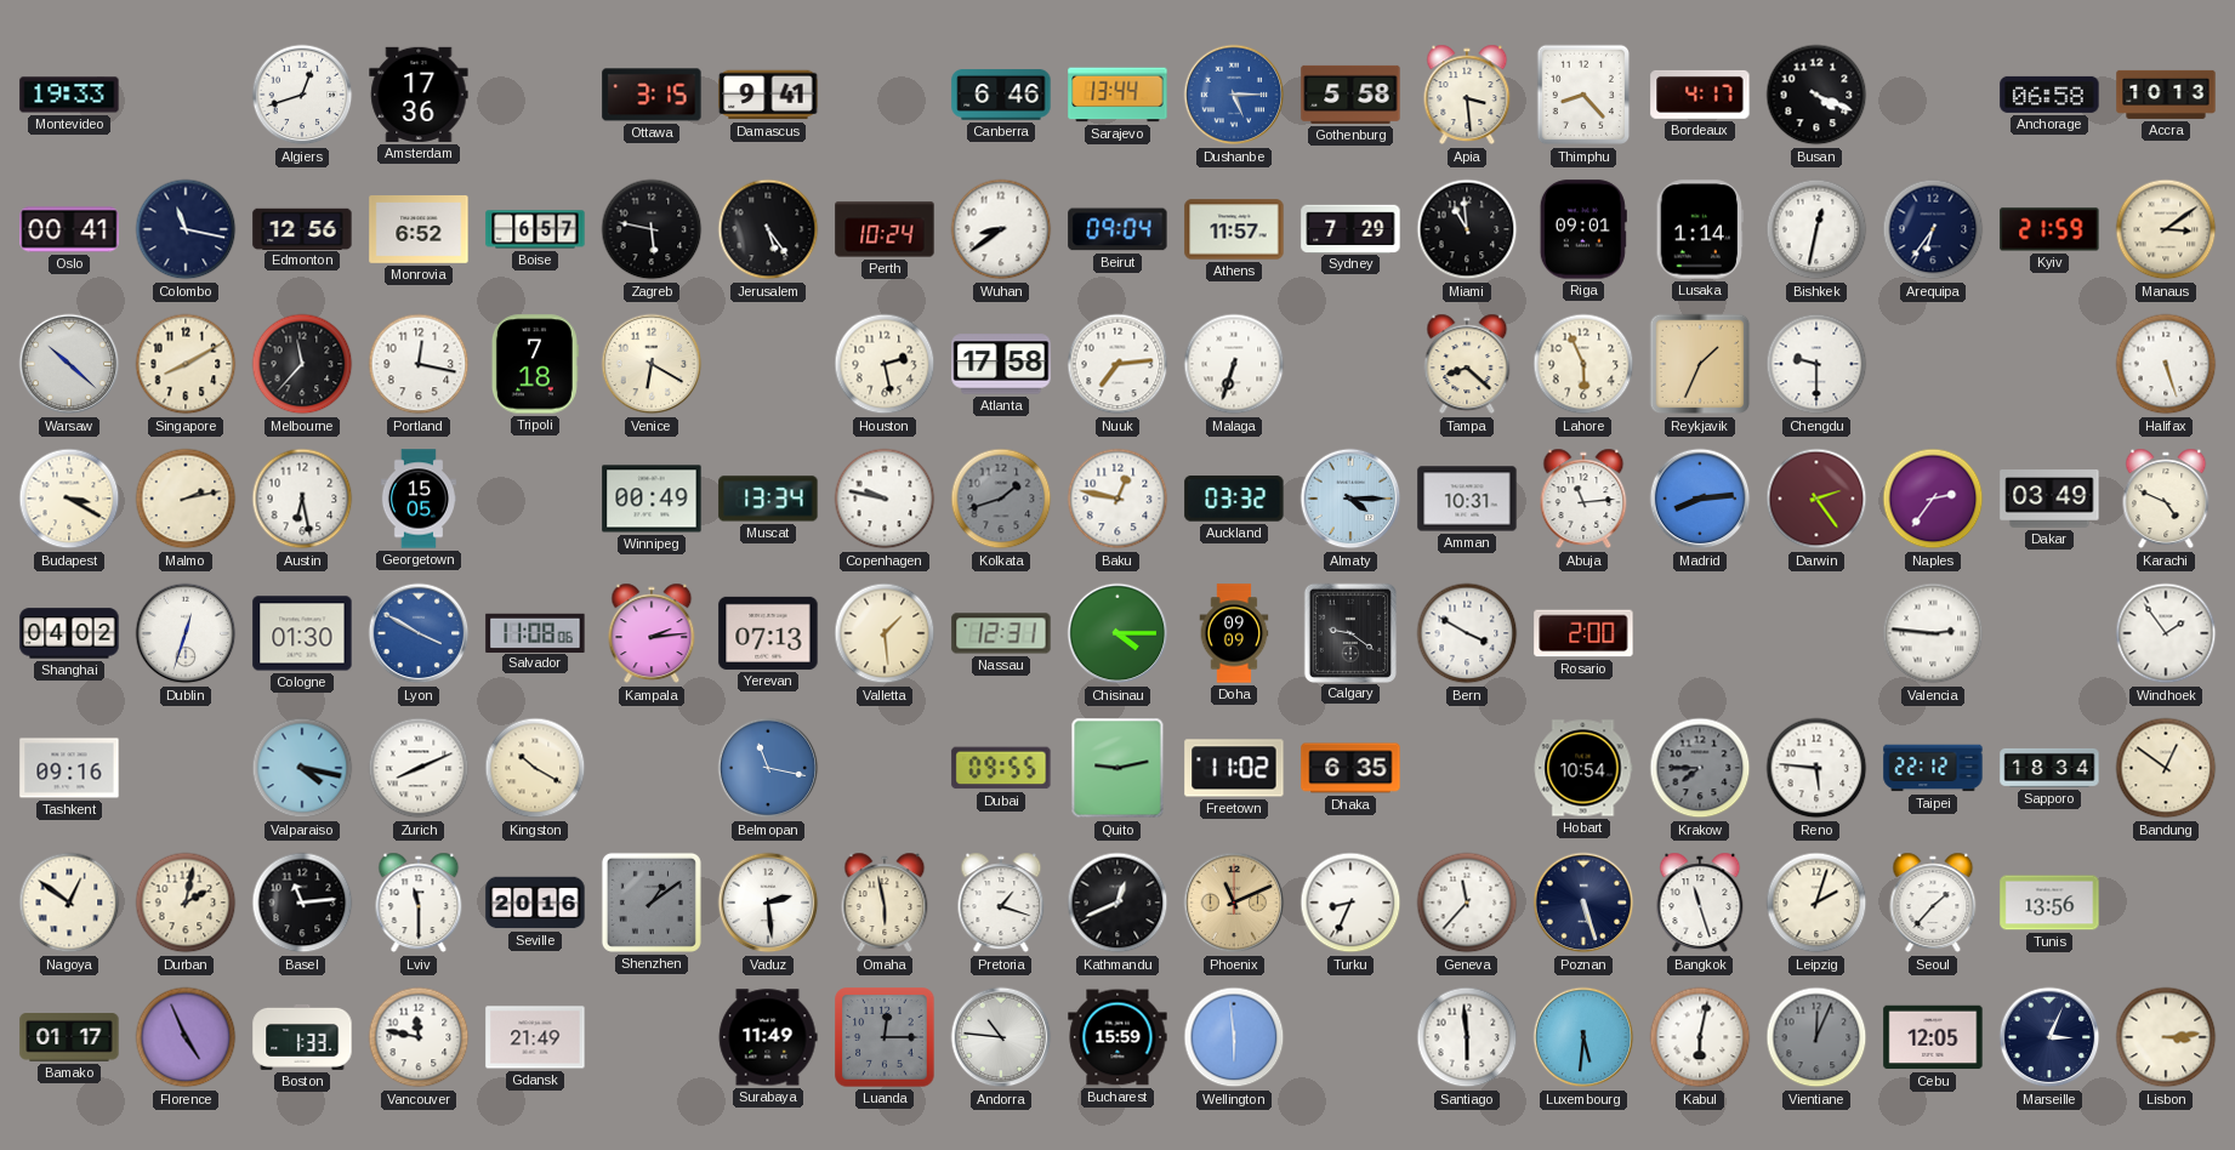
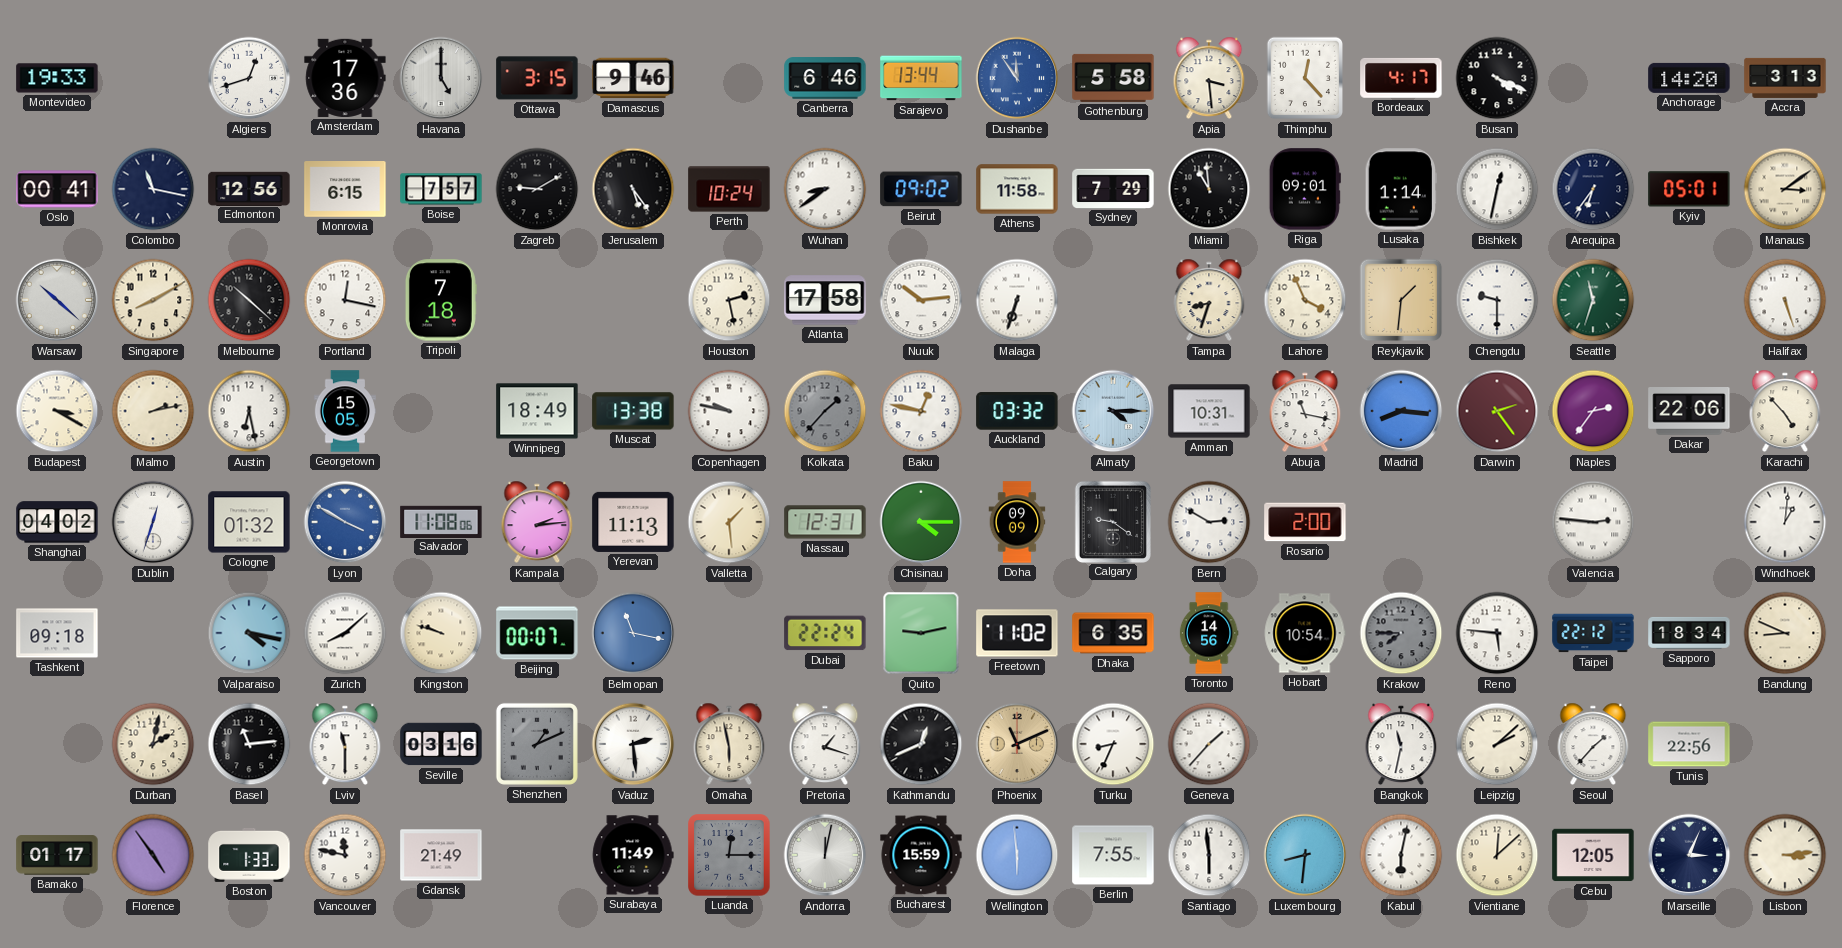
Havana: none -> 5:00 (441, 78)
Damascus: 9:41 -> 9:46 (633, 78)
Dushanbe: 5:15 -> 11:54 (1017, 78)
Thimphu: 8:23 -> 12:23 (1304, 78)
Anchorage: 06:58 -> 14:20 (1689, 78)
Accra: 10:13 -> 3:13 (1785, 78)
Monrovia: 6:52 -> 6:15 (345, 190)
Boise: 6:57 -> 7:57 (441, 189)
Zagreb: 5:47 -> 9:10 (537, 189)
Beirut: 09:04 -> 09:02 (921, 189)
Athens: 11:57 -> 11:58 (1017, 189)
Kyiv: 21:59 -> 05:01 (1689, 189)
Melbourne: 11:37 -> 10:22 (249, 300)
Venice: 6:20 -> none (652, 364)
Nuuk: 7:14 -> 10:14 (921, 300)
Tampa: 8:22 -> 8:33 (1209, 300)
Lahore: 5:56 -> 3:56 (1305, 300)
Reykjavik: 1:34 -> 1:31 (1401, 300)
Seattle: none -> 11:33 (1593, 300)
Winnipeg: 00:49 -> 18:49 (537, 411)
Muscat: 13:34 -> 13:38 (633, 411)
Kolkata: 1:42 -> 1:37 (825, 411)
Abuja: 11:14 -> 11:17 (1305, 411)
Madrid: 8:14 -> 8:16 (1401, 411)
Dakar: 03:49 -> 22:06 (1689, 411)
Karachi: 4:49 -> 4:53 (1785, 411)
Cologne: 01:30 -> 01:32 (249, 522)
Yerevan: 07:13 -> 11:13 (633, 522)
Bern: 3:50 -> 2:50 (1209, 522)
Windhoek: 1:54 -> 1:01 (1785, 522)
Tashkent: 09:16 -> 09:18 (57, 633)
Zurich: 8:11 -> 8:08 (345, 633)
Kingston: 10:20 -> 9:48 (441, 633)
Beijing: none -> 00:07 (537, 633)
Dubai: 09:55 -> 22:24 (825, 633)
Toronto: none -> 14:56 (1209, 633)
Bandung: 12:51 -> 8:49 (1785, 633)
Nagoya: 12:51 -> none (69, 903)
Seville: 20:16 -> 03:16 (441, 744)
Shenzhen: 1:09 -> 1:11 (537, 744)
Geneva: 11:37 -> 1:37 (1209, 744)
Poznan: 5:27 -> none (1583, 903)
Bangkok: 11:27 -> 11:32 (1401, 744)
Leipzig: 2:03 -> 2:08 (1497, 744)
Tunis: 13:56 -> 22:56 (1689, 744)
Florence: 4:56 -> 4:54 (153, 855)
Andorra: 10:46 -> 12:02 (825, 855)
Berlin: none -> 7:55 (1113, 855)
Luxembourg: 5:31 -> 8:31 (1305, 855)
Vientiane: 12:04 -> 12:08 (1497, 855)
Vientiane dial: grey -> cream (1497, 855)
